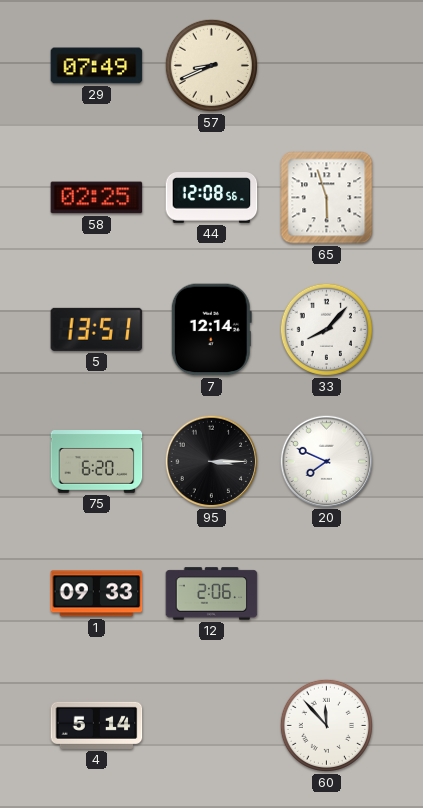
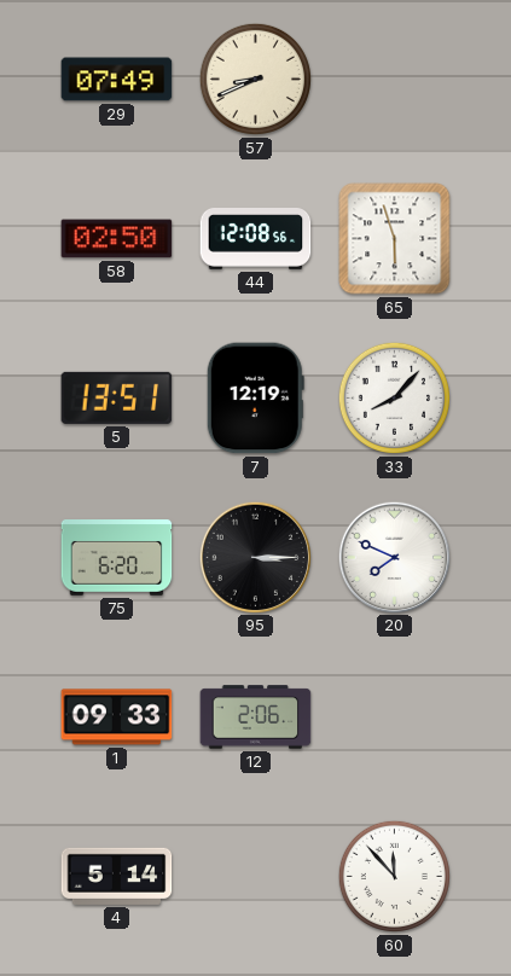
58: 02:25 -> 02:50 (117, 239)
7: 12:14 -> 12:19 (255, 399)
